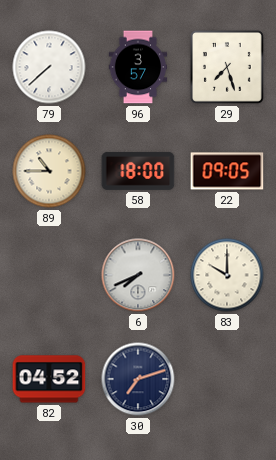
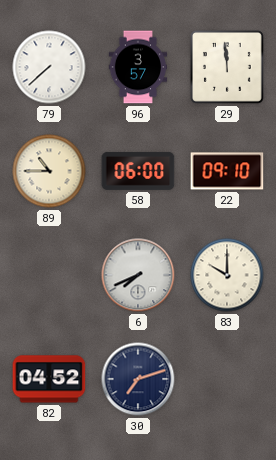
29: 7:27 -> 11:59 (227, 67)
58: 18:00 -> 06:00 (138, 171)
22: 09:05 -> 09:10 (227, 171)
